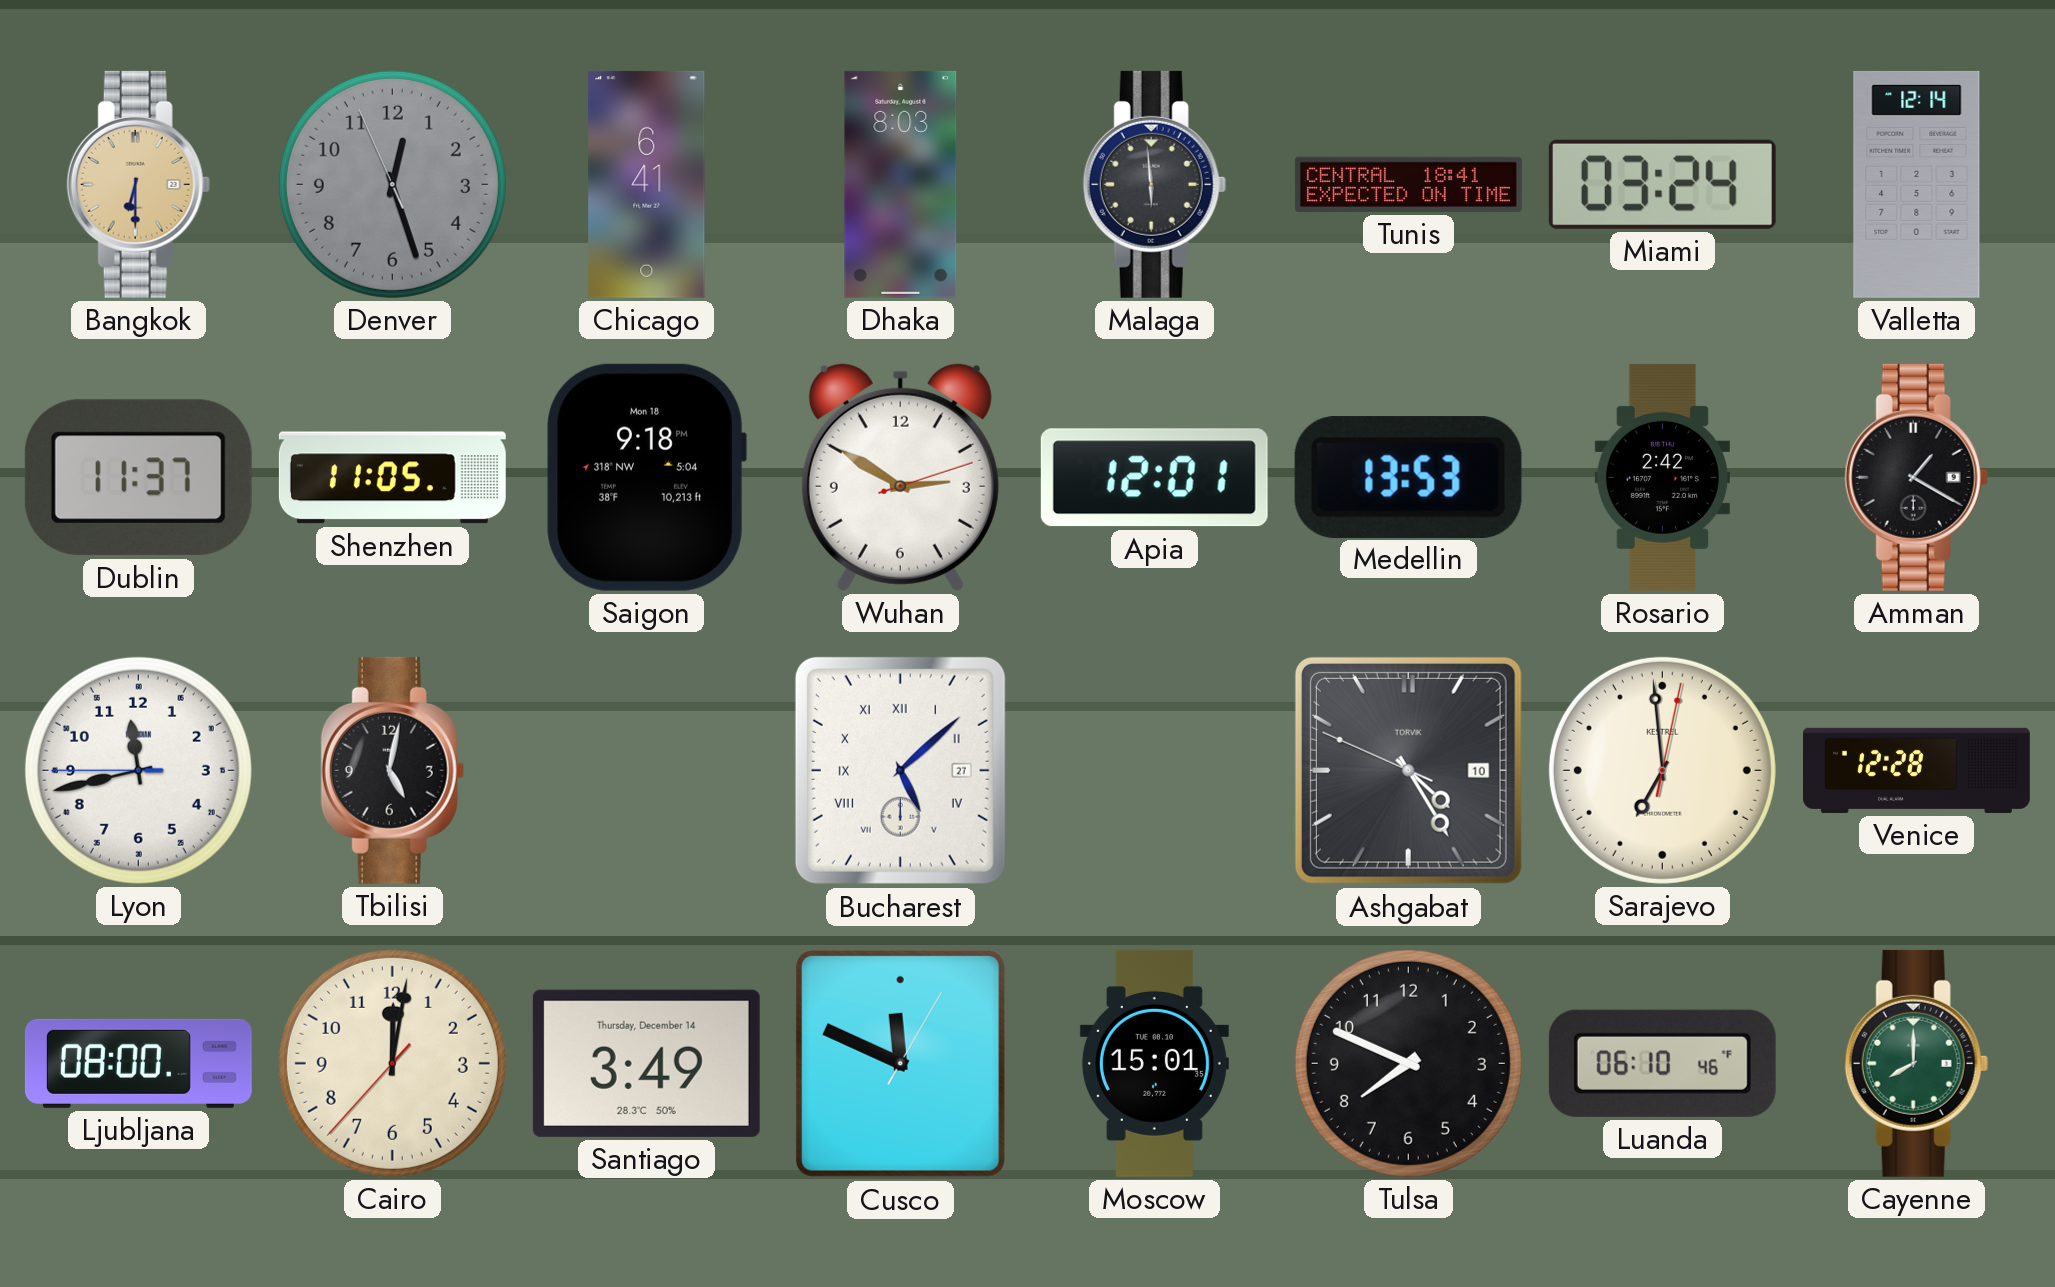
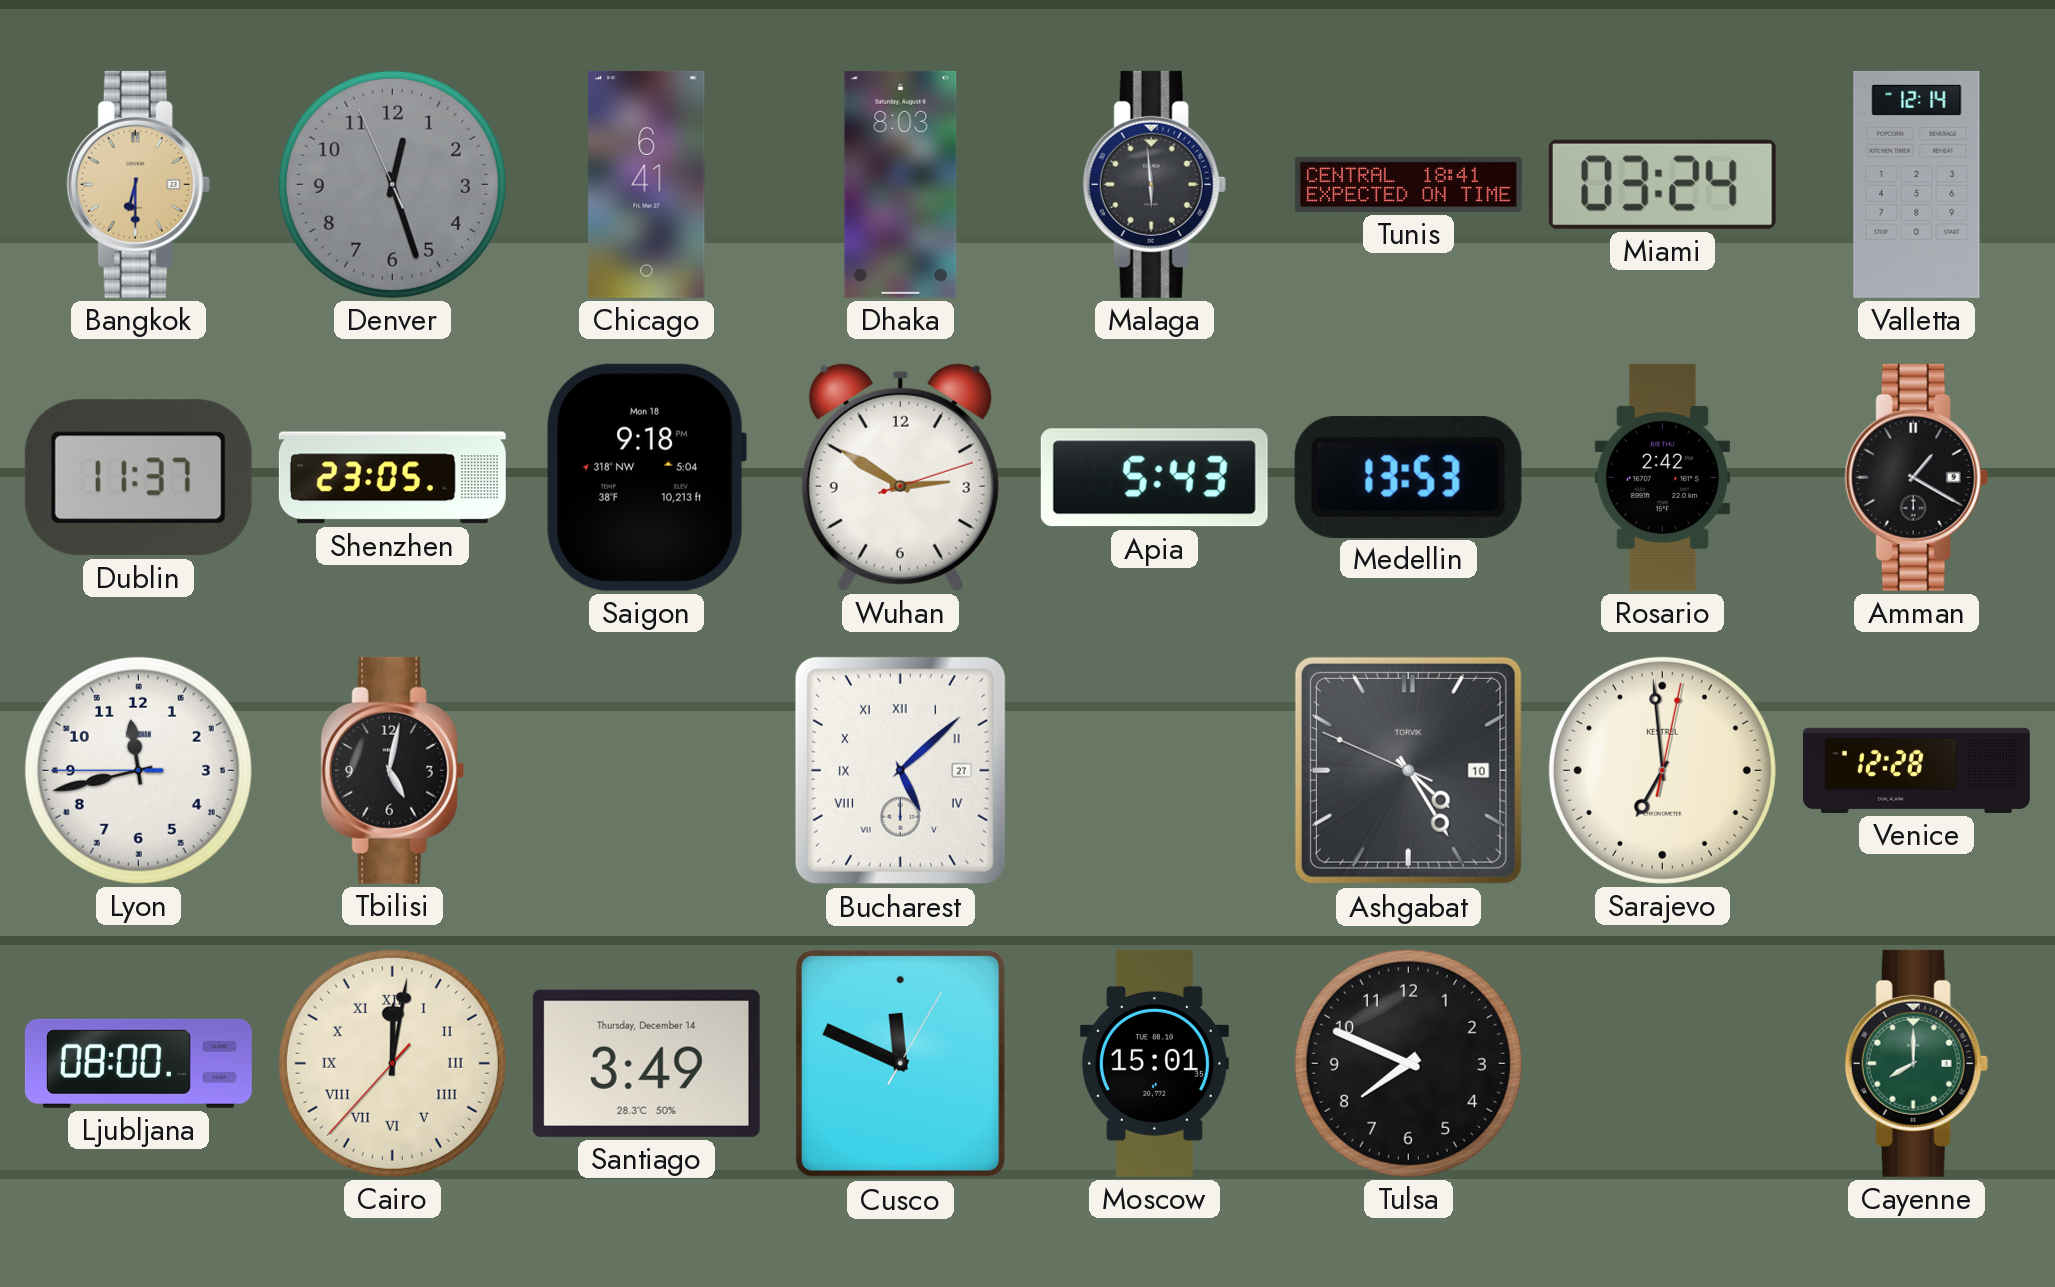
Shenzhen: 11:05 -> 23:05 (392, 478)
Apia: 12:01 -> 5:43 (1154, 478)
Cairo numerals: Arabic -> Roman (392, 1063)
Luanda: 06:10 -> none (1662, 1063)
